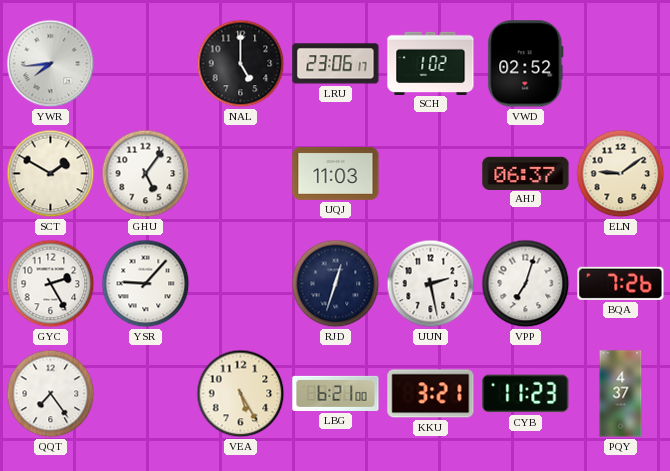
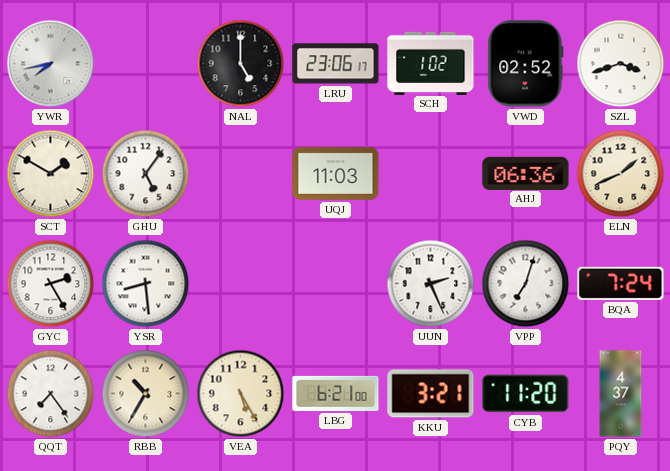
YWR: 7:44 -> 7:43 (51, 64)
SZL: none -> 3:42 (621, 64)
AHJ: 06:37 -> 06:36 (526, 173)
ELN: 9:09 -> 1:41 (621, 174)
YSR: 9:07 -> 8:29 (146, 284)
RJD: 12:33 -> none (336, 284)
UUN: 2:28 -> 2:26 (431, 284)
BQA: 7:26 -> 7:24 (621, 283)
RBB: none -> 10:35 (146, 394)
CYB: 11:23 -> 11:20 (526, 394)
